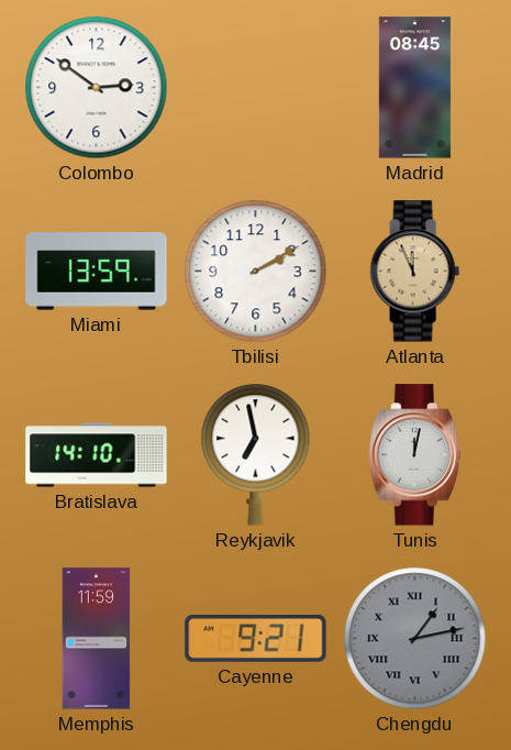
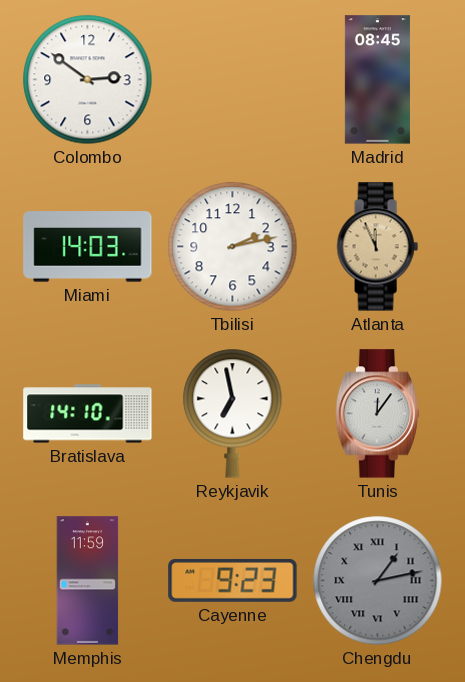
Miami: 13:59 -> 14:03 (88, 247)
Tbilisi: 2:10 -> 2:13 (233, 247)
Tunis: 12:02 -> 12:06 (377, 414)
Cayenne: 9:21 -> 9:23 (233, 580)
